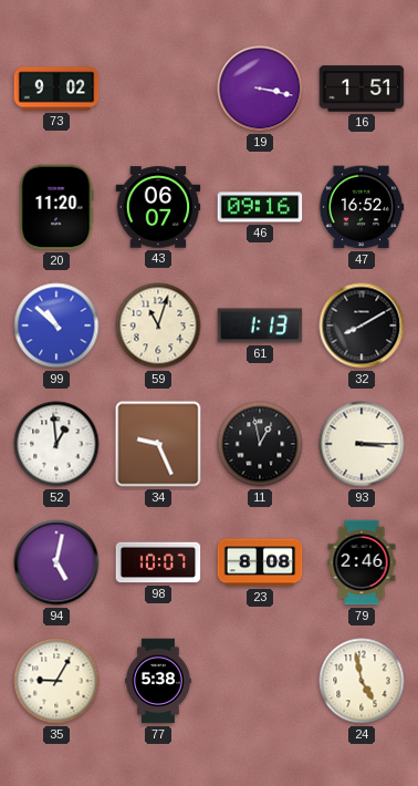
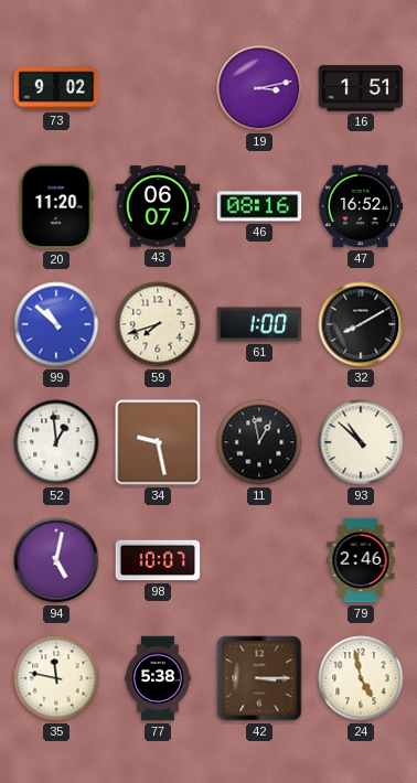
19: 3:17 -> 3:13 (259, 88)
46: 09:16 -> 08:16 (259, 206)
59: 11:03 -> 7:42 (158, 324)
61: 1:13 -> 1:00 (259, 324)
34: 9:26 -> 9:28 (158, 442)
93: 3:15 -> 10:52 (361, 442)
23: 8:08 -> none (260, 562)
35: 9:05 -> 11:47 (56, 678)
42: none -> 3:15 (259, 678)
